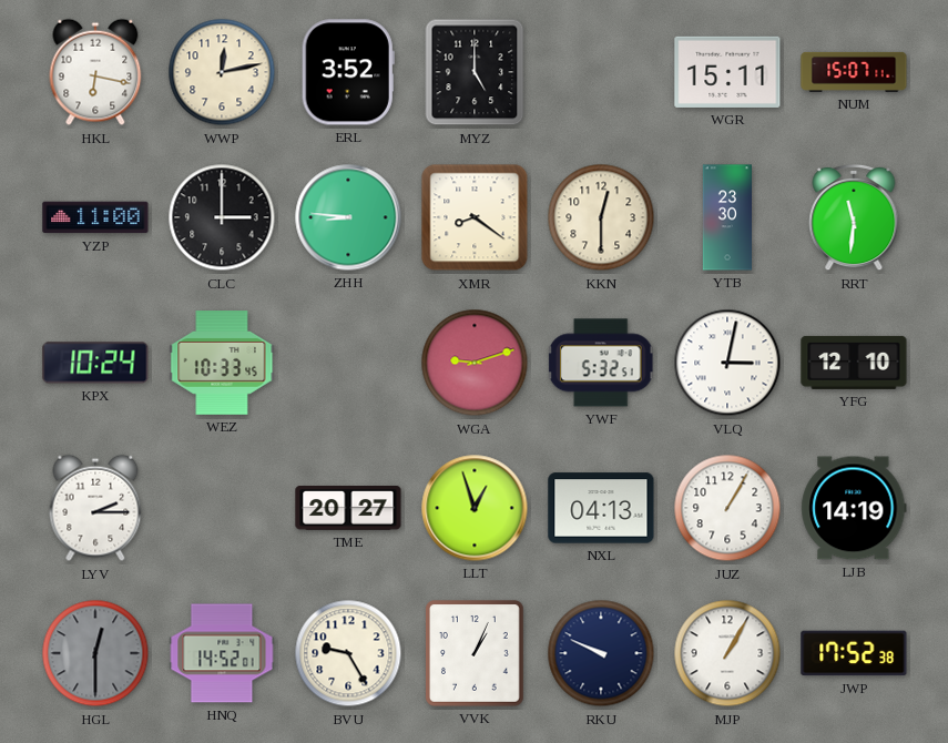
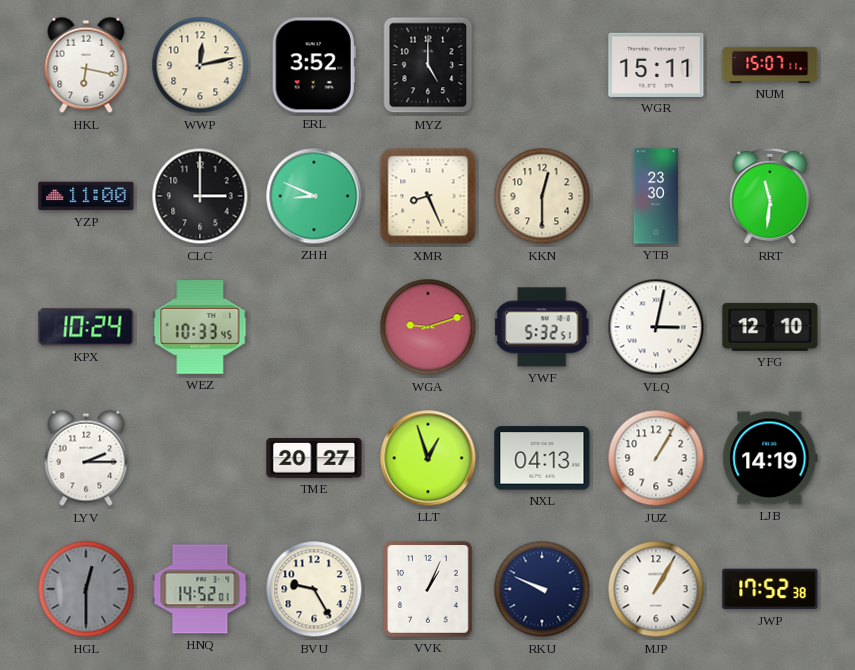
ZHH: 8:46 -> 8:49 (314, 196)
XMR: 8:21 -> 8:26 (428, 196)
